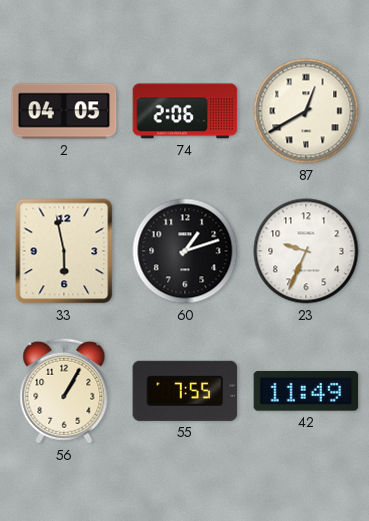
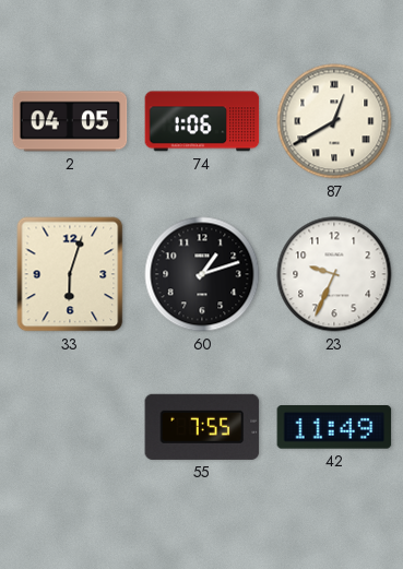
74: 2:06 -> 1:06 (202, 121)
33: 5:58 -> 6:03 (70, 274)
56: 1:05 -> none (64, 391)
